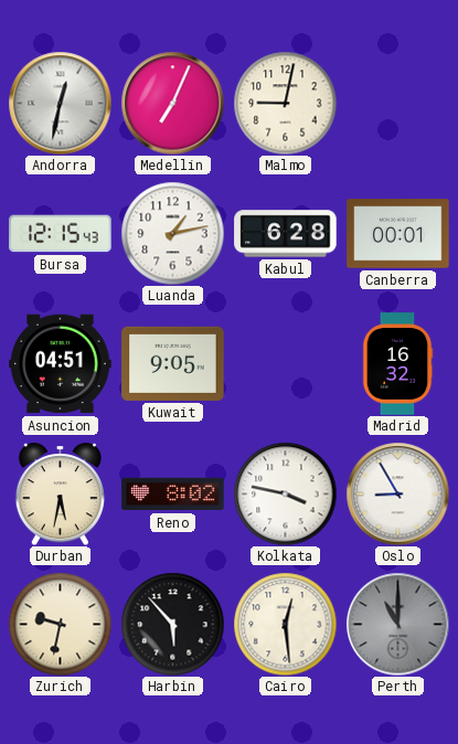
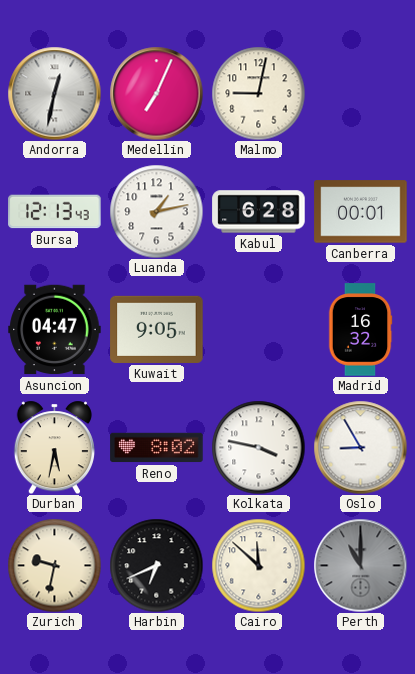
Bursa: 12:15 -> 12:13 (55, 212)
Asuncion: 04:51 -> 04:47 (55, 330)
Harbin: 5:53 -> 6:41 (156, 565)
Cairo: 12:29 -> 11:52 (258, 565)
